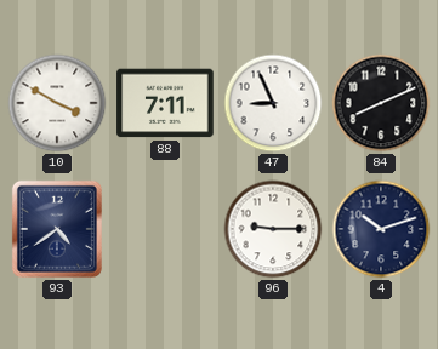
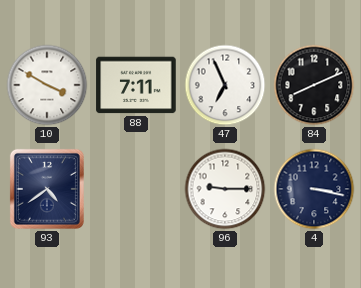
47: 8:56 -> 6:56 (225, 85)
4: 10:12 -> 3:17 (314, 189)
